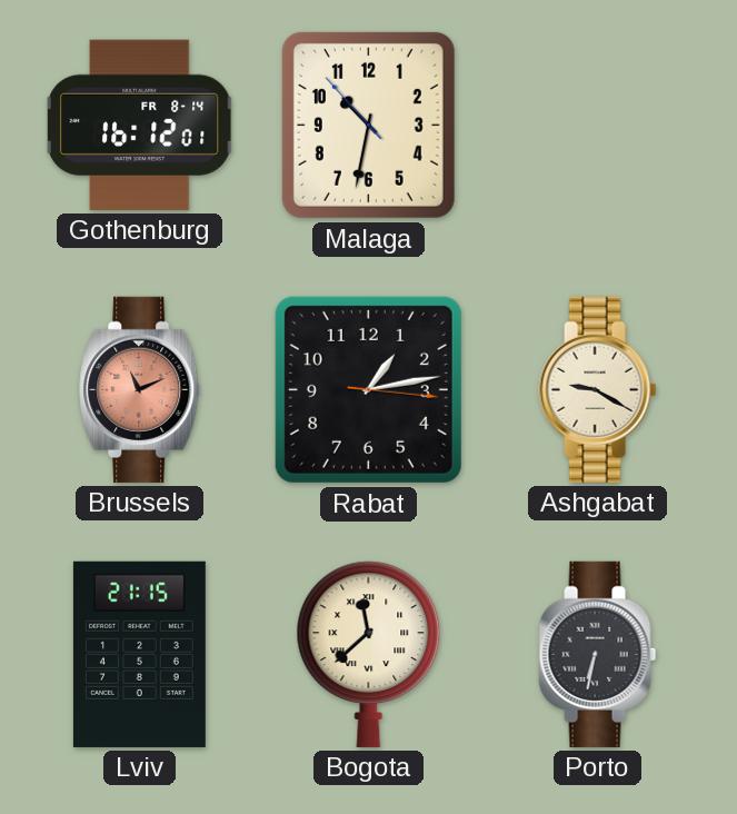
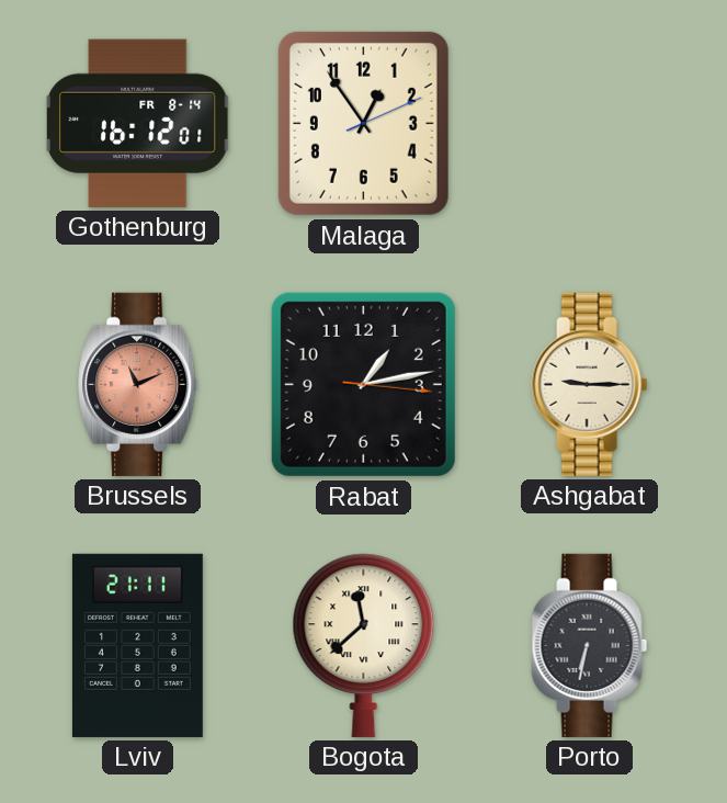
Malaga: 10:31 -> 12:54 (363, 123)
Ashgabat: 9:20 -> 9:15 (590, 384)
Lviv: 21:15 -> 21:11 (137, 645)
